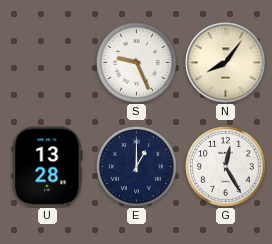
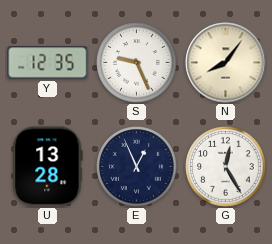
Y: none -> 12:35 (48, 63)
E: 1:00 -> 12:56 (137, 167)
